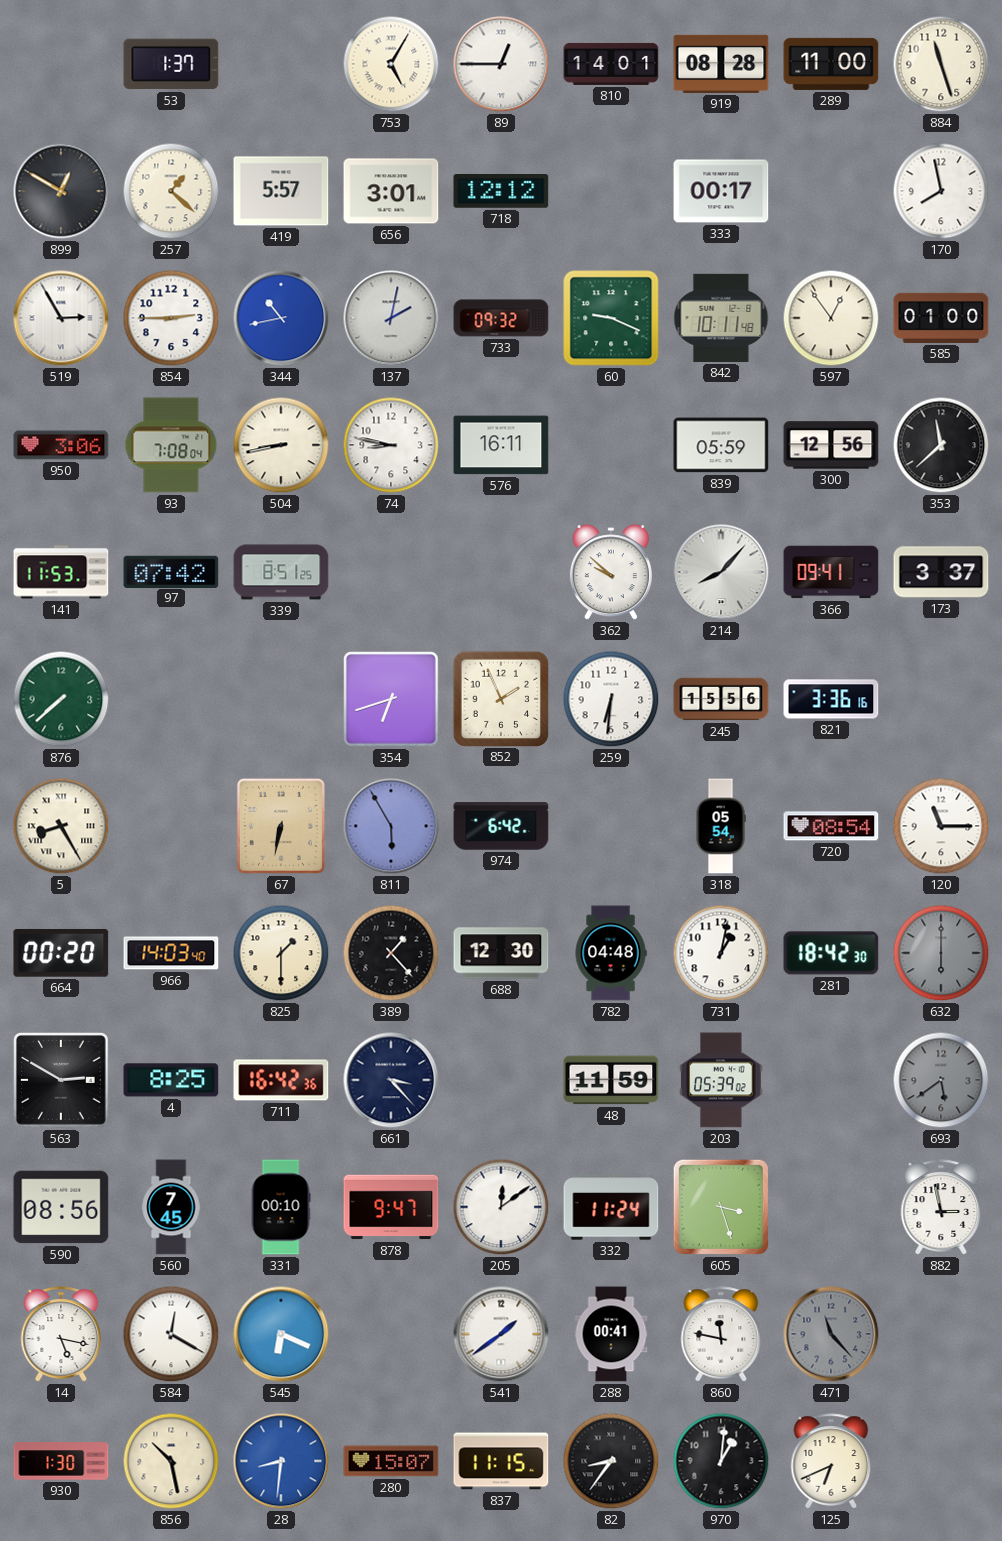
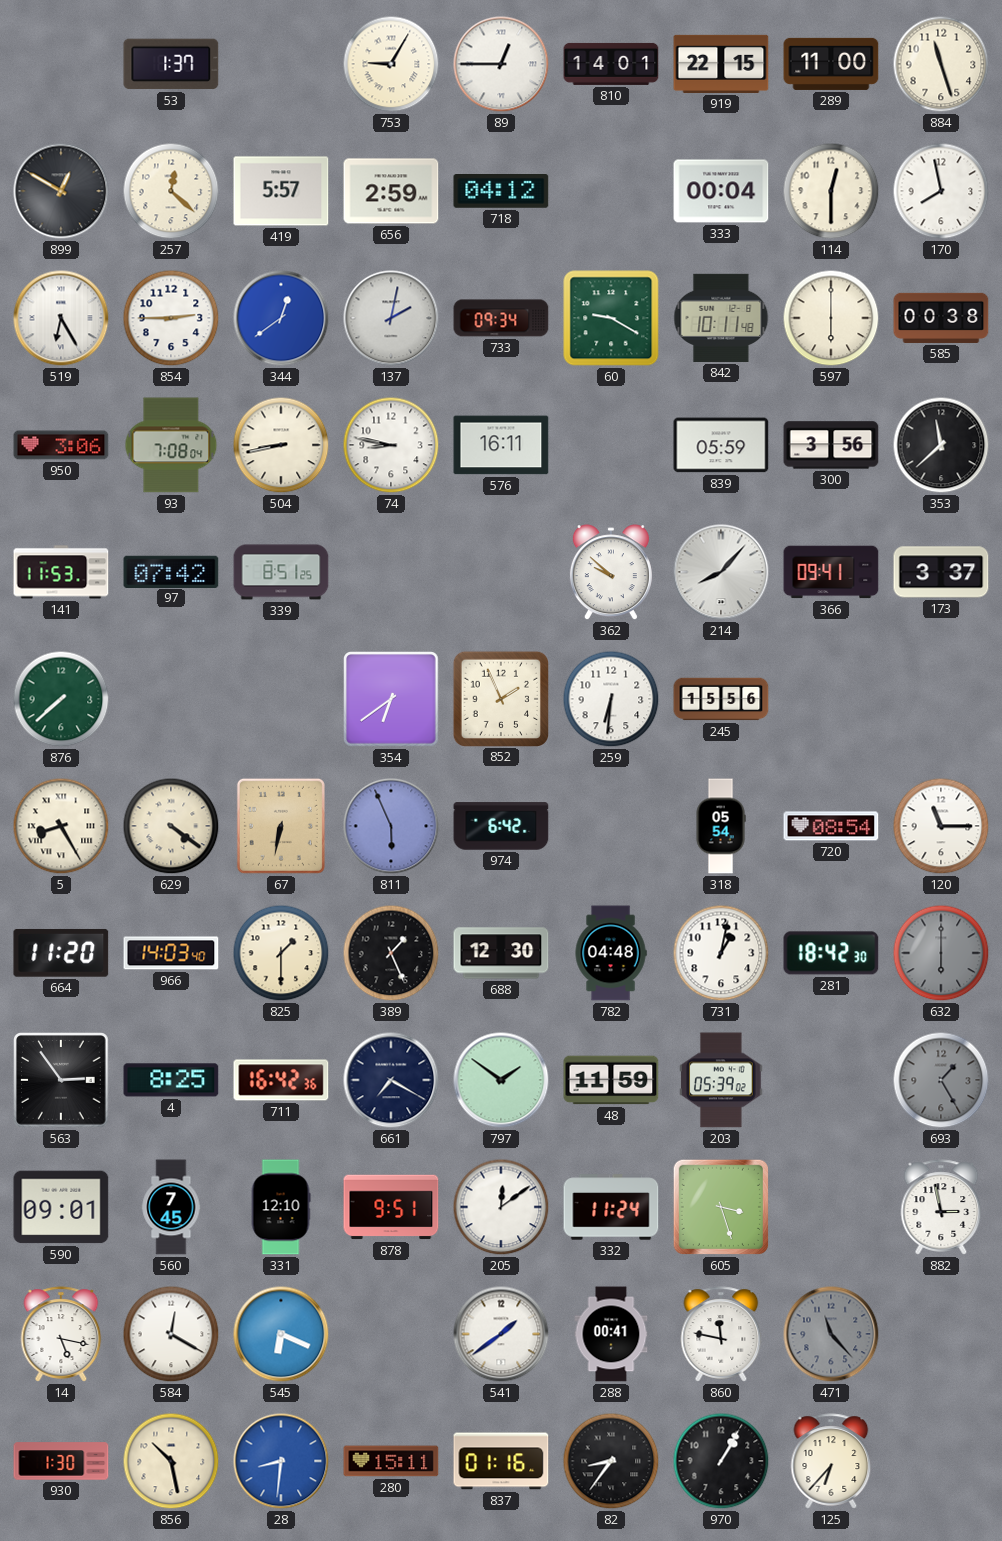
753: 5:05 -> 9:05 (391, 64)
919: 08:28 -> 22:15 (721, 64)
257: 1:22 -> 12:22 (171, 191)
656: 3:01 -> 2:59 (391, 191)
718: 12:12 -> 04:12 (501, 192)
333: 00:17 -> 00:04 (721, 191)
114: none -> 12:30 (831, 191)
519: 2:55 -> 6:25 (61, 318)
344: 10:43 -> 12:39 (281, 318)
733: 09:32 -> 09:34 (501, 318)
60: 9:19 -> 9:20 (611, 318)
597: 12:54 -> 6:00 (831, 318)
585: 01:00 -> 00:38 (941, 318)
300: 12:56 -> 3:56 (831, 445)
354: 6:42 -> 6:39 (392, 700)
821: 3:36 -> none (831, 699)
629: none -> 4:21 (171, 826)
811: 5:55 -> 5:56 (391, 826)
664: 00:20 -> 11:20 (61, 953)
389: 1:23 -> 1:26 (391, 953)
563: 2:50 -> 2:54 (62, 1081)
661: 3:23 -> 7:20 (391, 1080)
797: none -> 1:51 (501, 1080)
693: 5:39 -> 1:25 (941, 1080)
590: 08:56 -> 09:01 (61, 1207)
331: 00:10 -> 12:10 (281, 1207)
878: 9:47 -> 9:51 (391, 1207)
280: 15:07 -> 15:11 (391, 1461)
837: 11:15 -> 01:16 (501, 1461)
970: 1:01 -> 1:05 (721, 1461)
125: 6:41 -> 6:37 (831, 1461)
